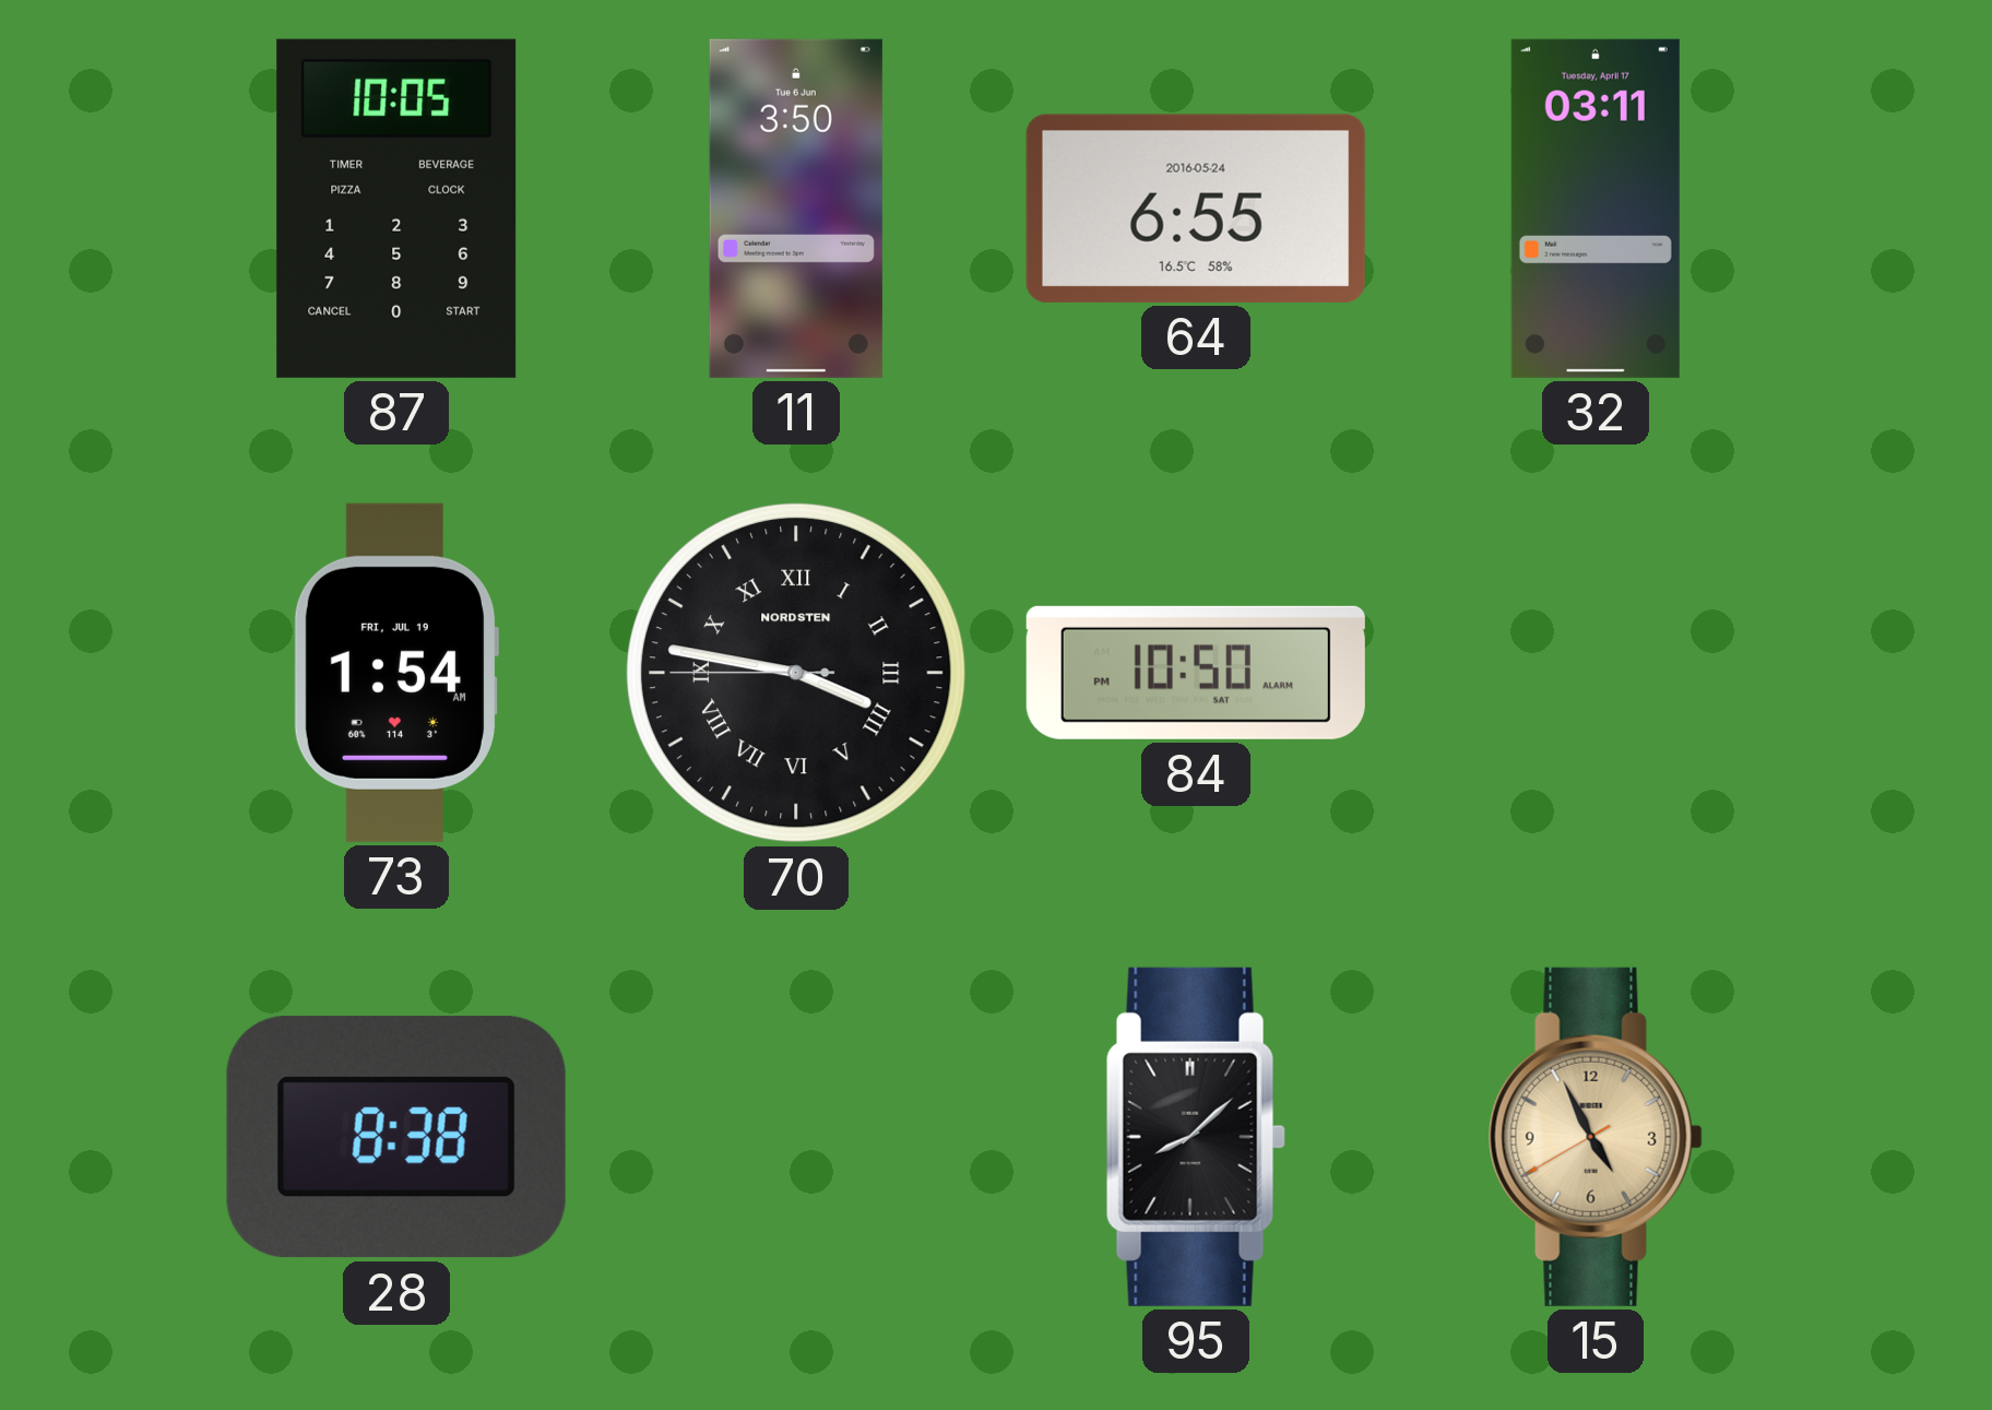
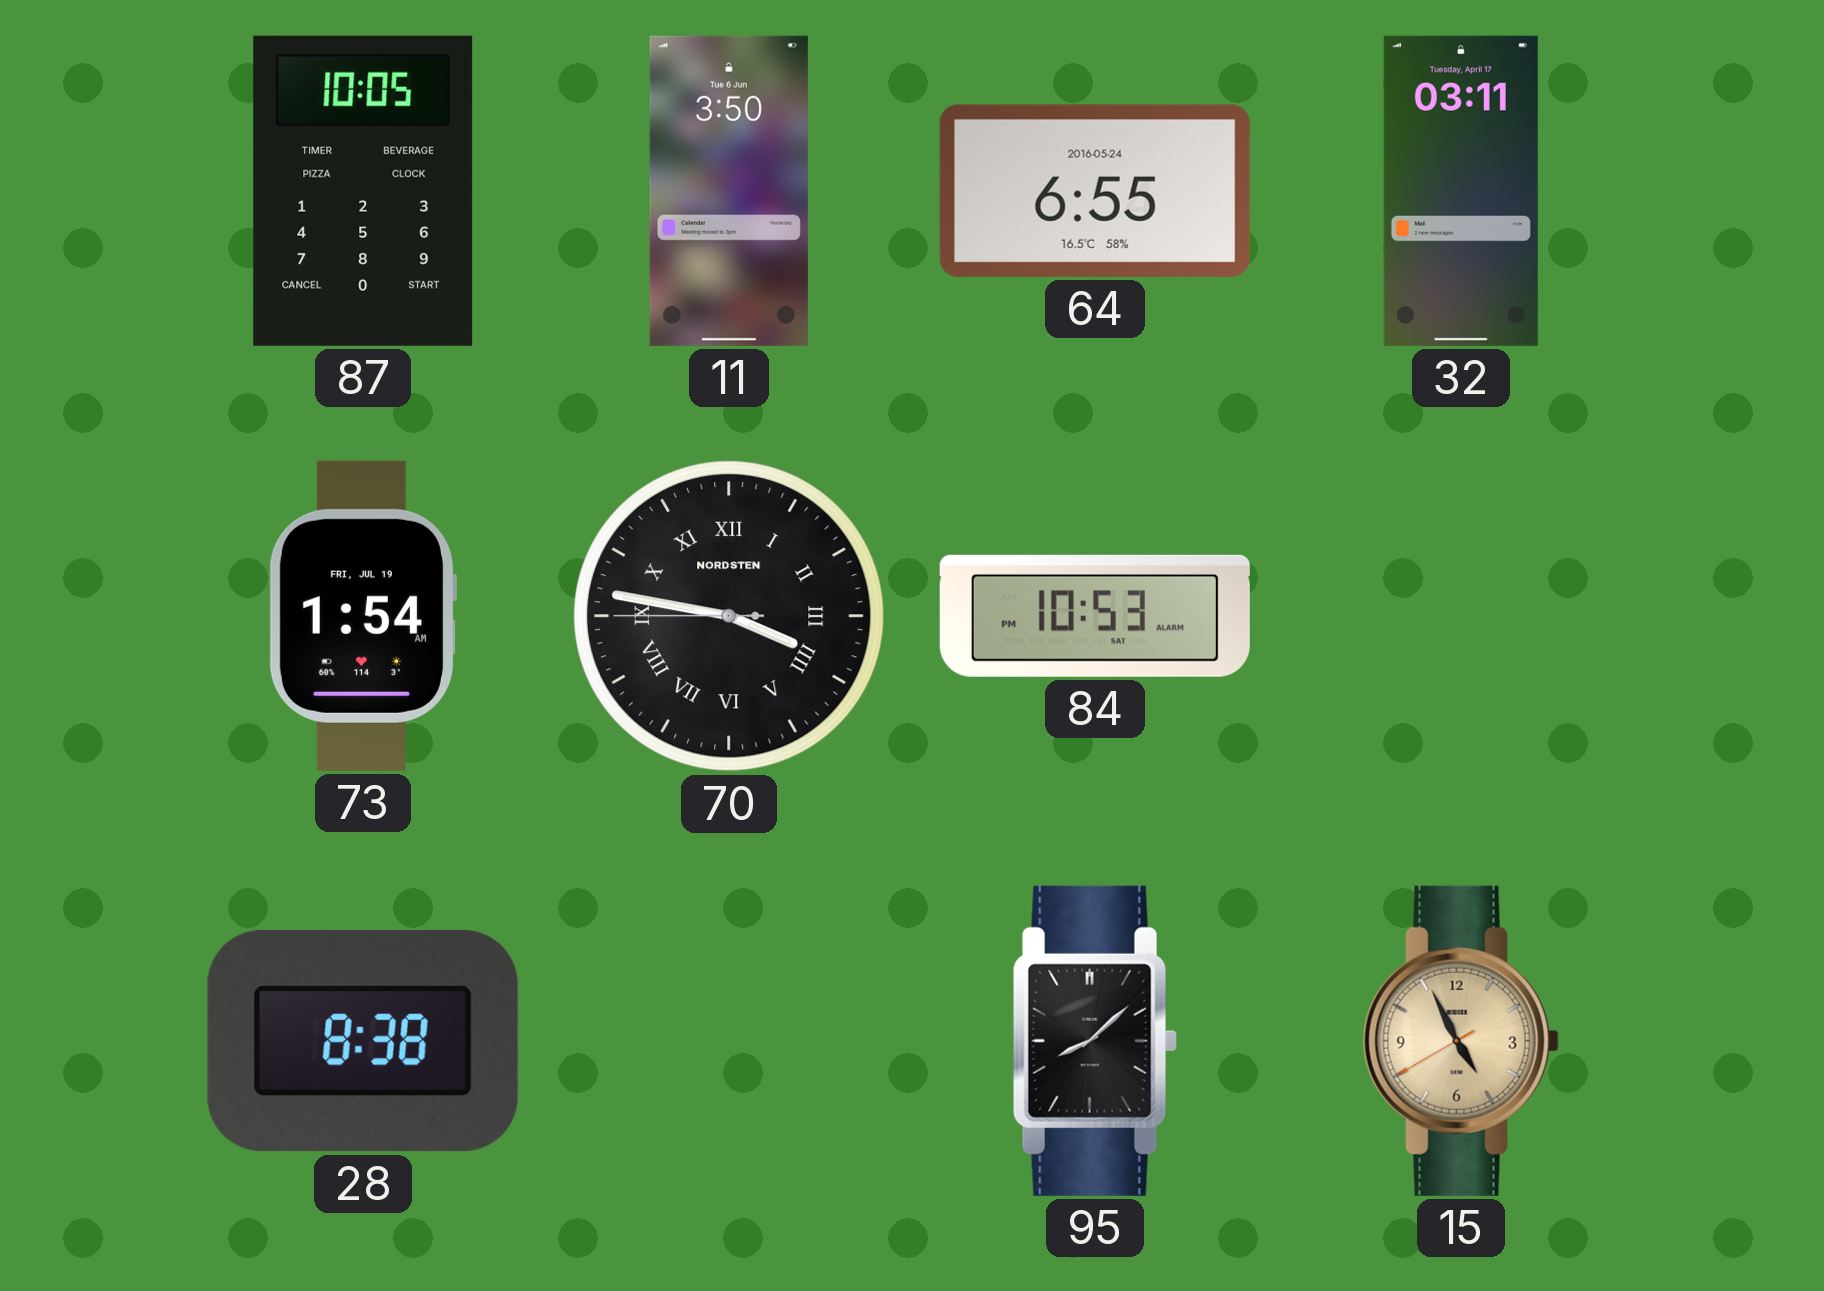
84: 10:50 -> 10:53 (1095, 616)
